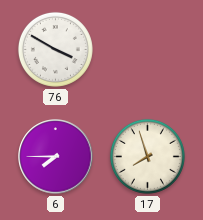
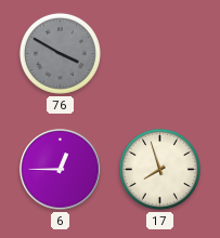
76 dial: white -> grey (60, 53)
6: 7:45 -> 12:45 (61, 170)
